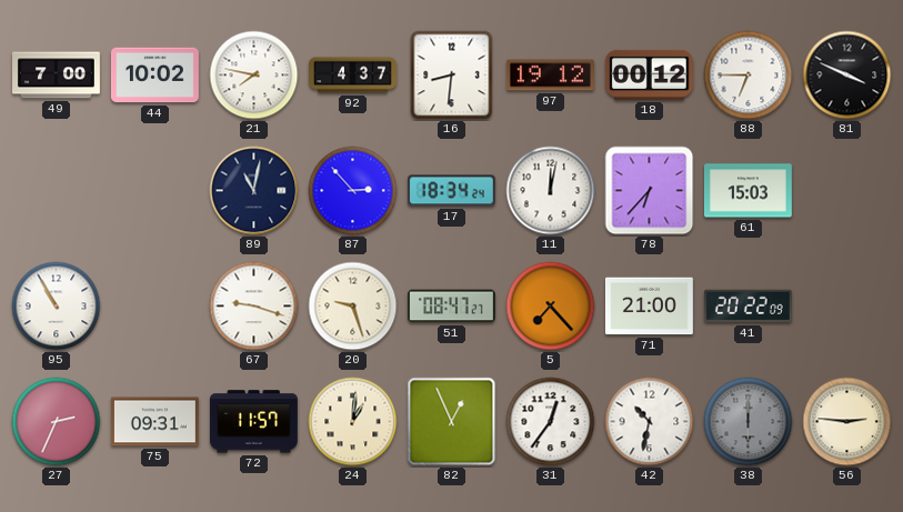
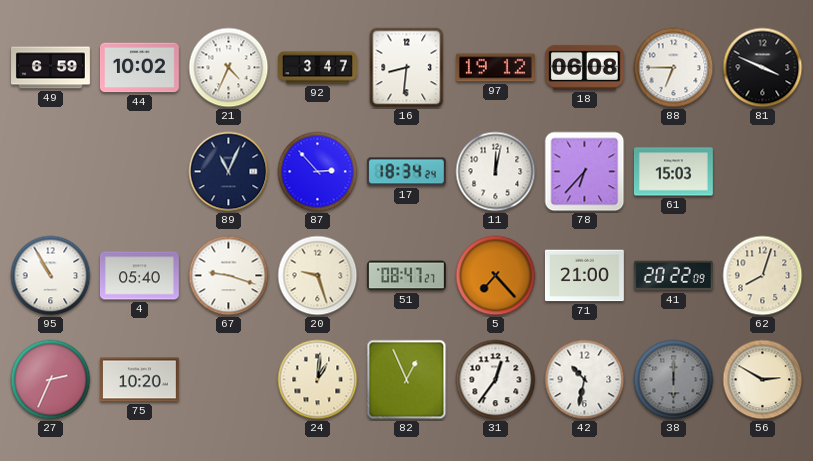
49: 7:00 -> 6:59 (51, 68)
21: 7:47 -> 4:34 (229, 68)
92: 4:37 -> 3:47 (318, 68)
18: 00:12 -> 06:08 (584, 67)
89: 11:02 -> 11:04 (229, 172)
4: none -> 05:40 (139, 276)
62: none -> 8:03 (763, 276)
75: 09:31 -> 10:20 (139, 380)
72: 11:57 -> none (253, 422)
56: 2:46 -> 2:50 (763, 380)
